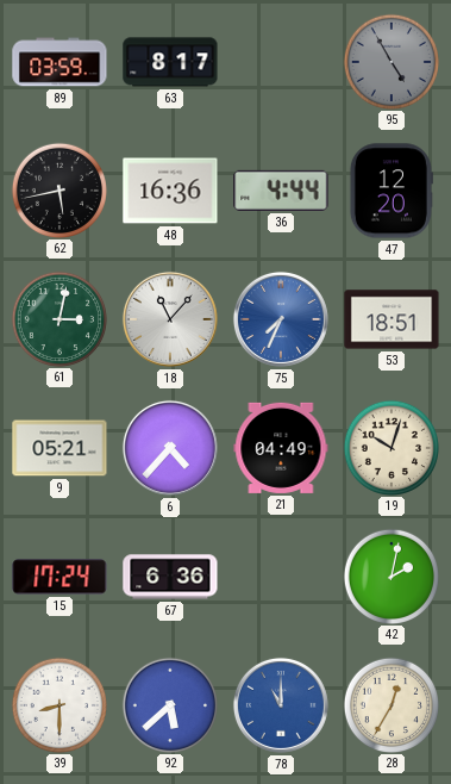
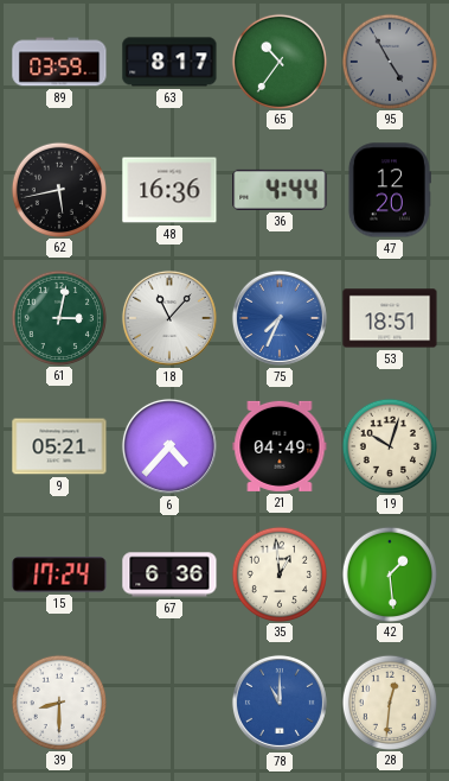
65: none -> 10:36 (278, 61)
35: none -> 12:59 (278, 573)
42: 2:02 -> 1:29 (389, 573)
92: 5:38 -> none (169, 704)
28: 12:35 -> 12:31 (389, 701)
